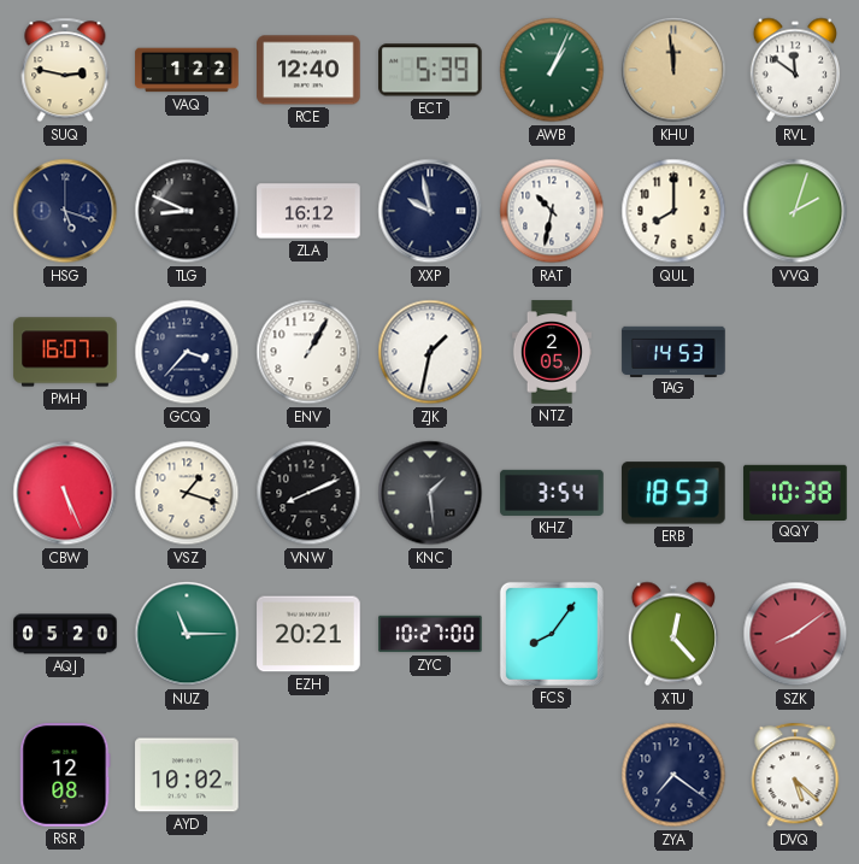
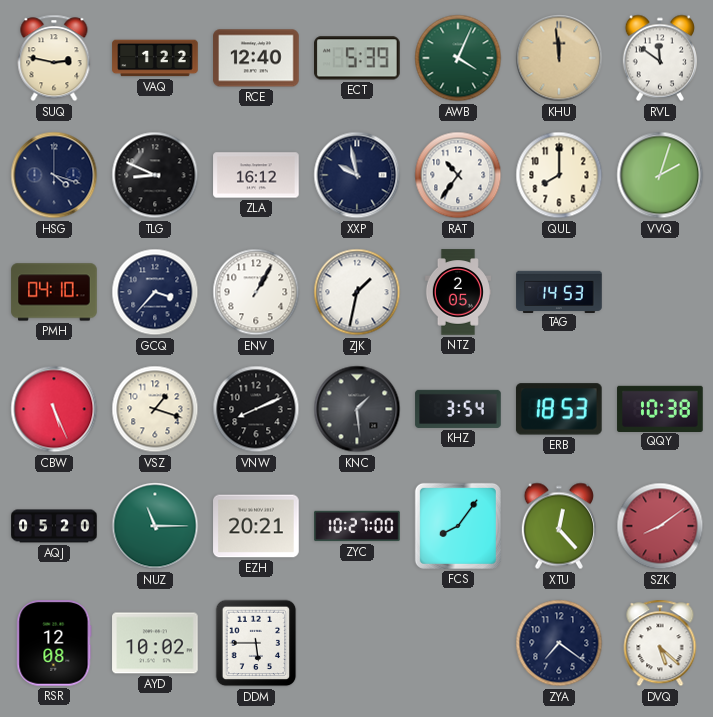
AWB: 1:04 -> 4:04 (458, 58)
HSG: 5:18 -> 4:18 (54, 175)
RAT: 10:32 -> 10:36 (458, 175)
PMH: 16:07 -> 04:10 (54, 292)
DDM: none -> 5:45 (256, 643)
